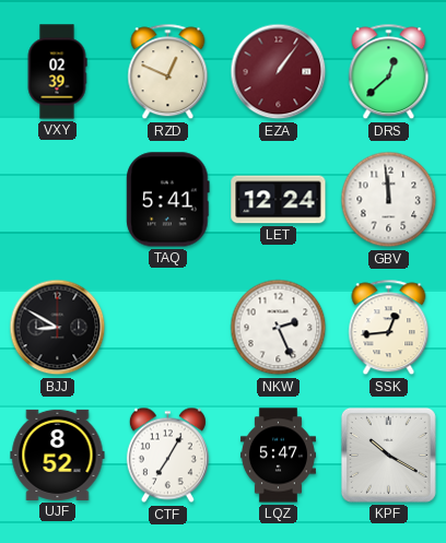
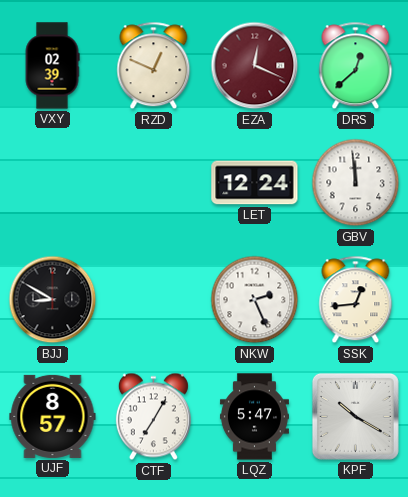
EZA: 1:06 -> 12:19 (255, 66)
TAQ: 5:41 -> none (168, 200)
UJF: 8:52 -> 8:57 (53, 416)
